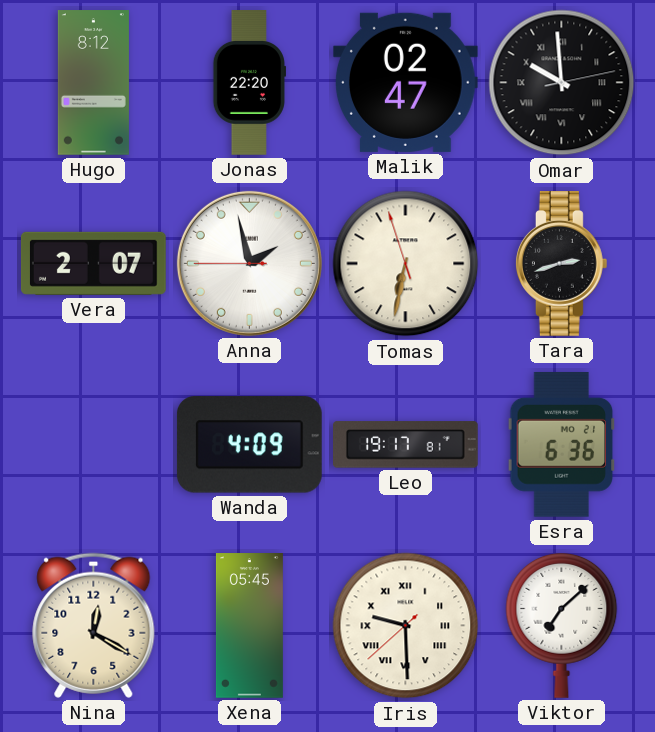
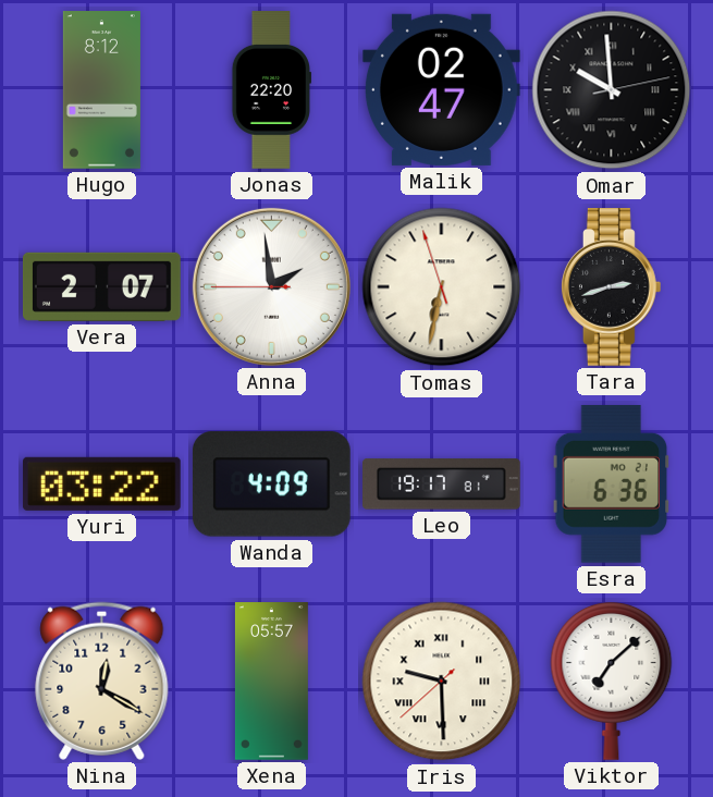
Anna: 1:57 -> 1:58 (271, 286)
Yuri: none -> 03:22 (101, 483)
Xena: 05:45 -> 05:57 (271, 682)
